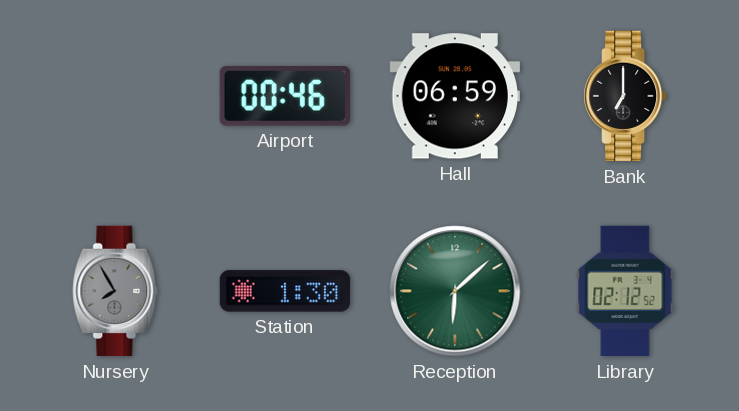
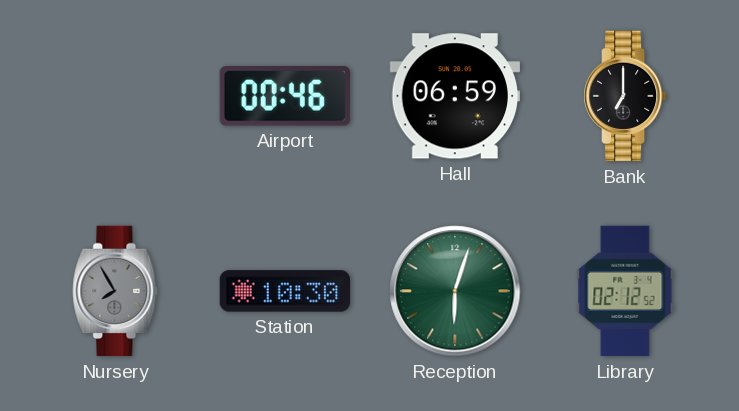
Station: 1:30 -> 10:30 (285, 291)
Reception: 6:08 -> 6:03 (455, 291)
